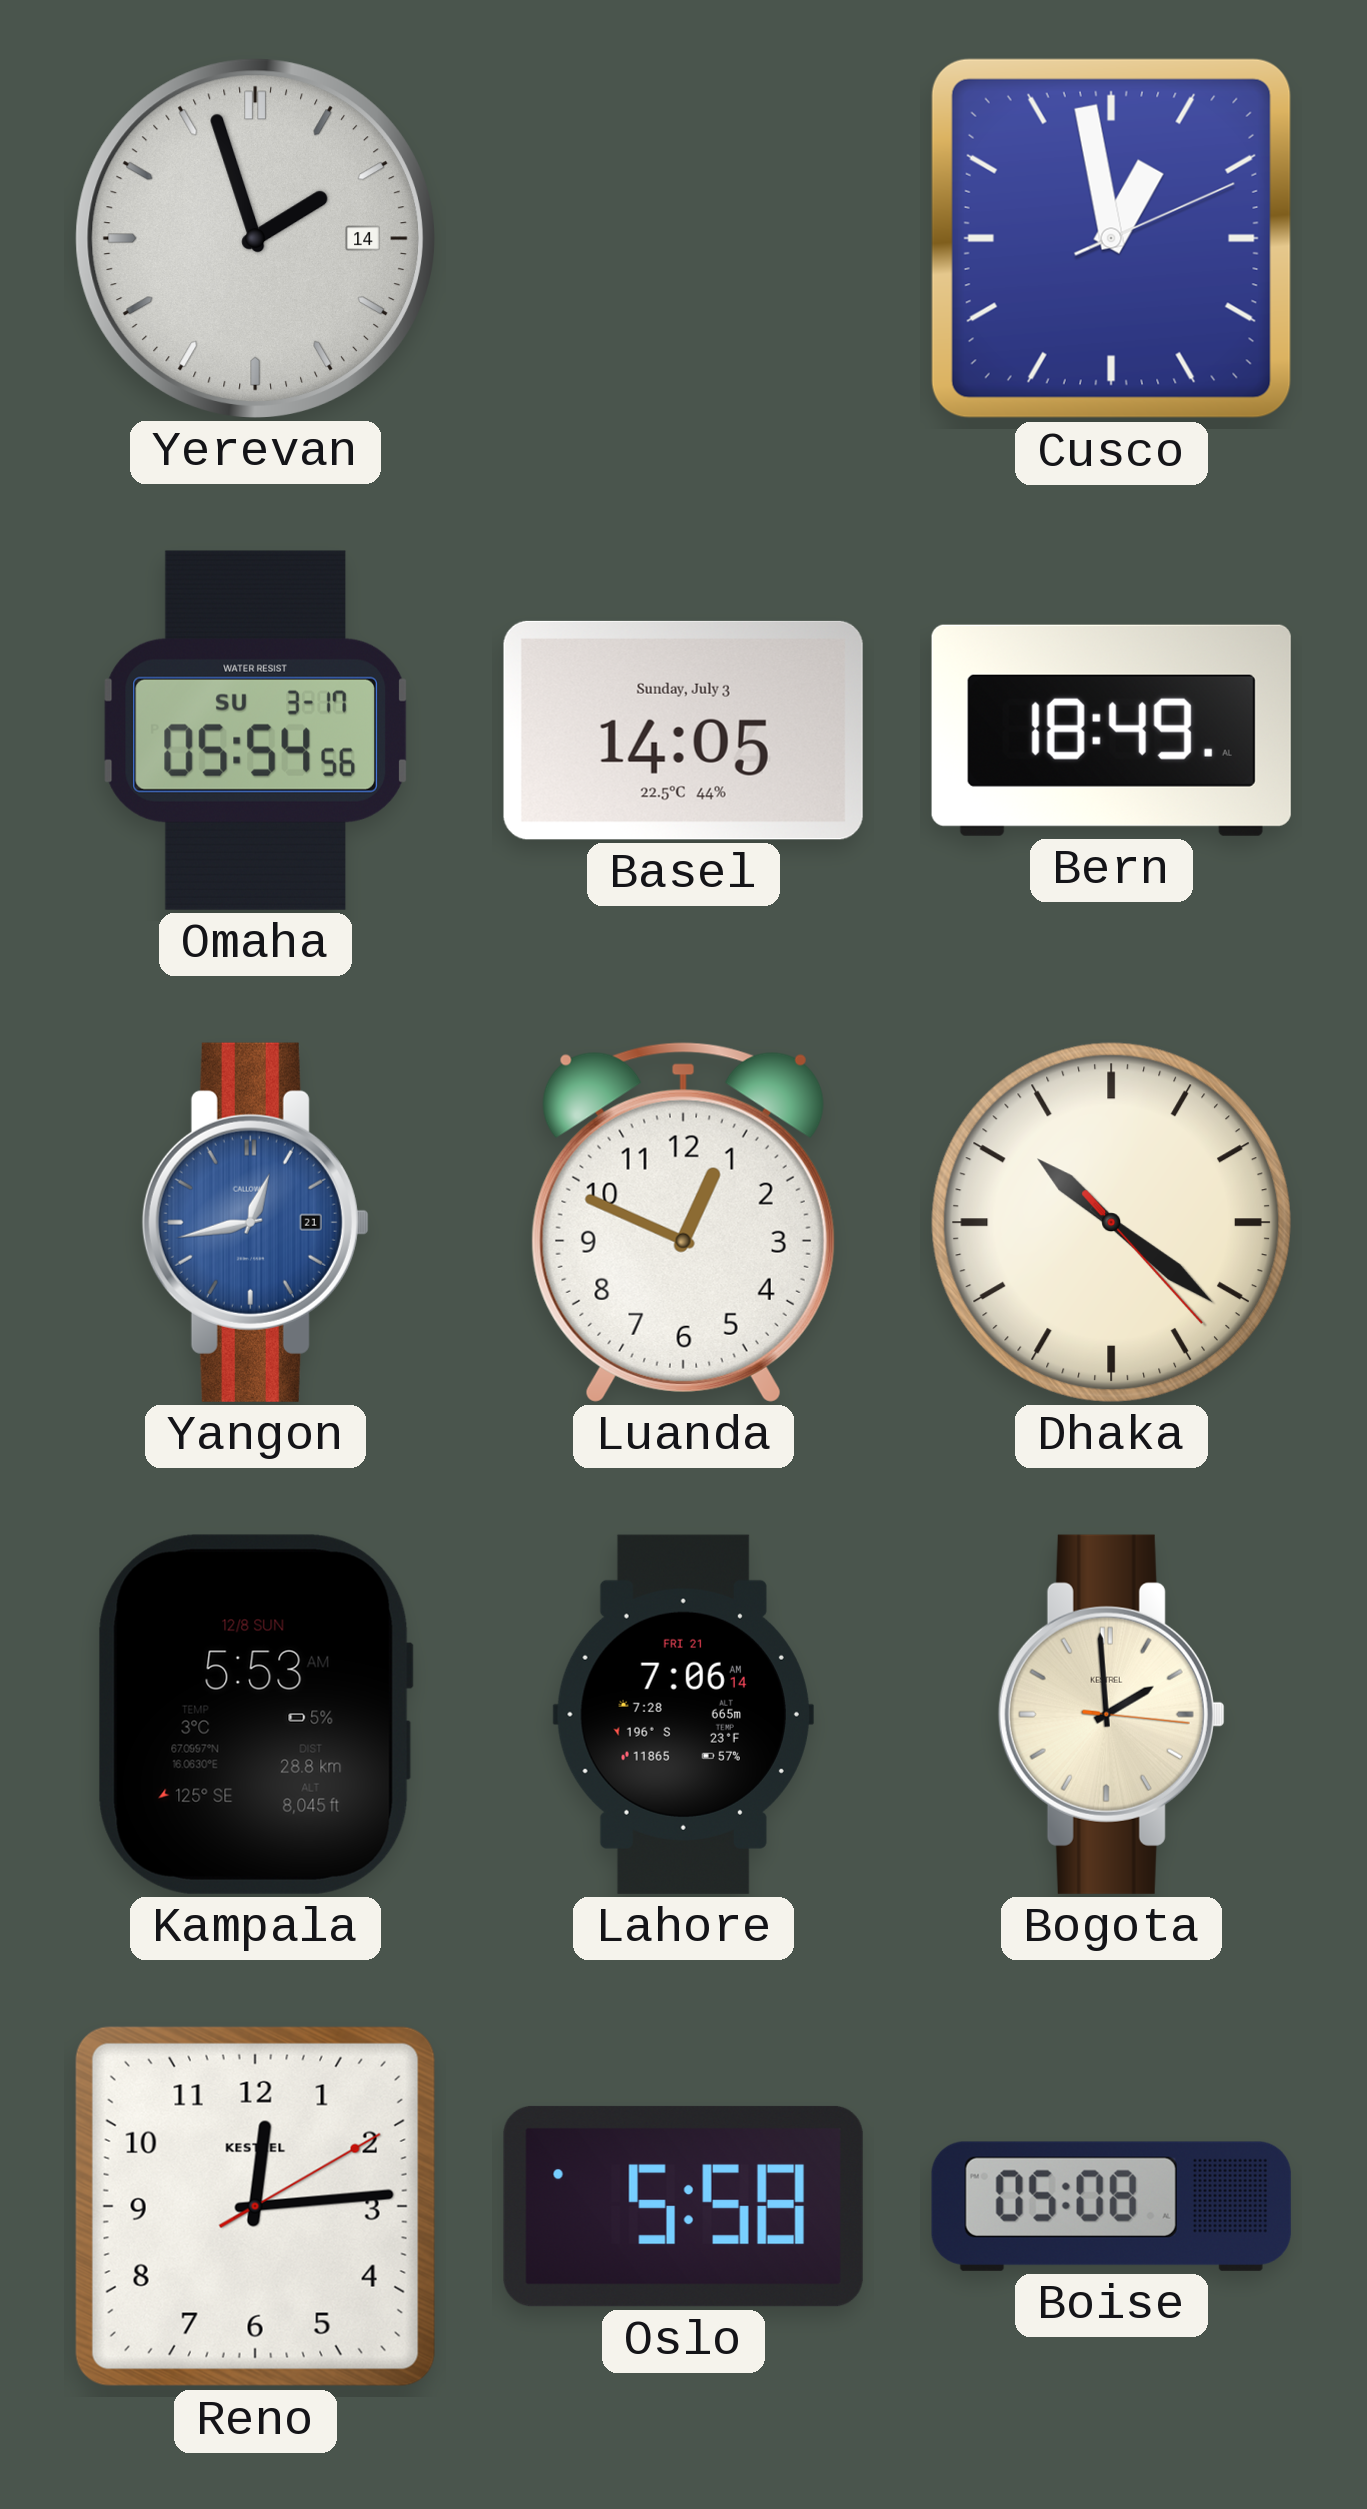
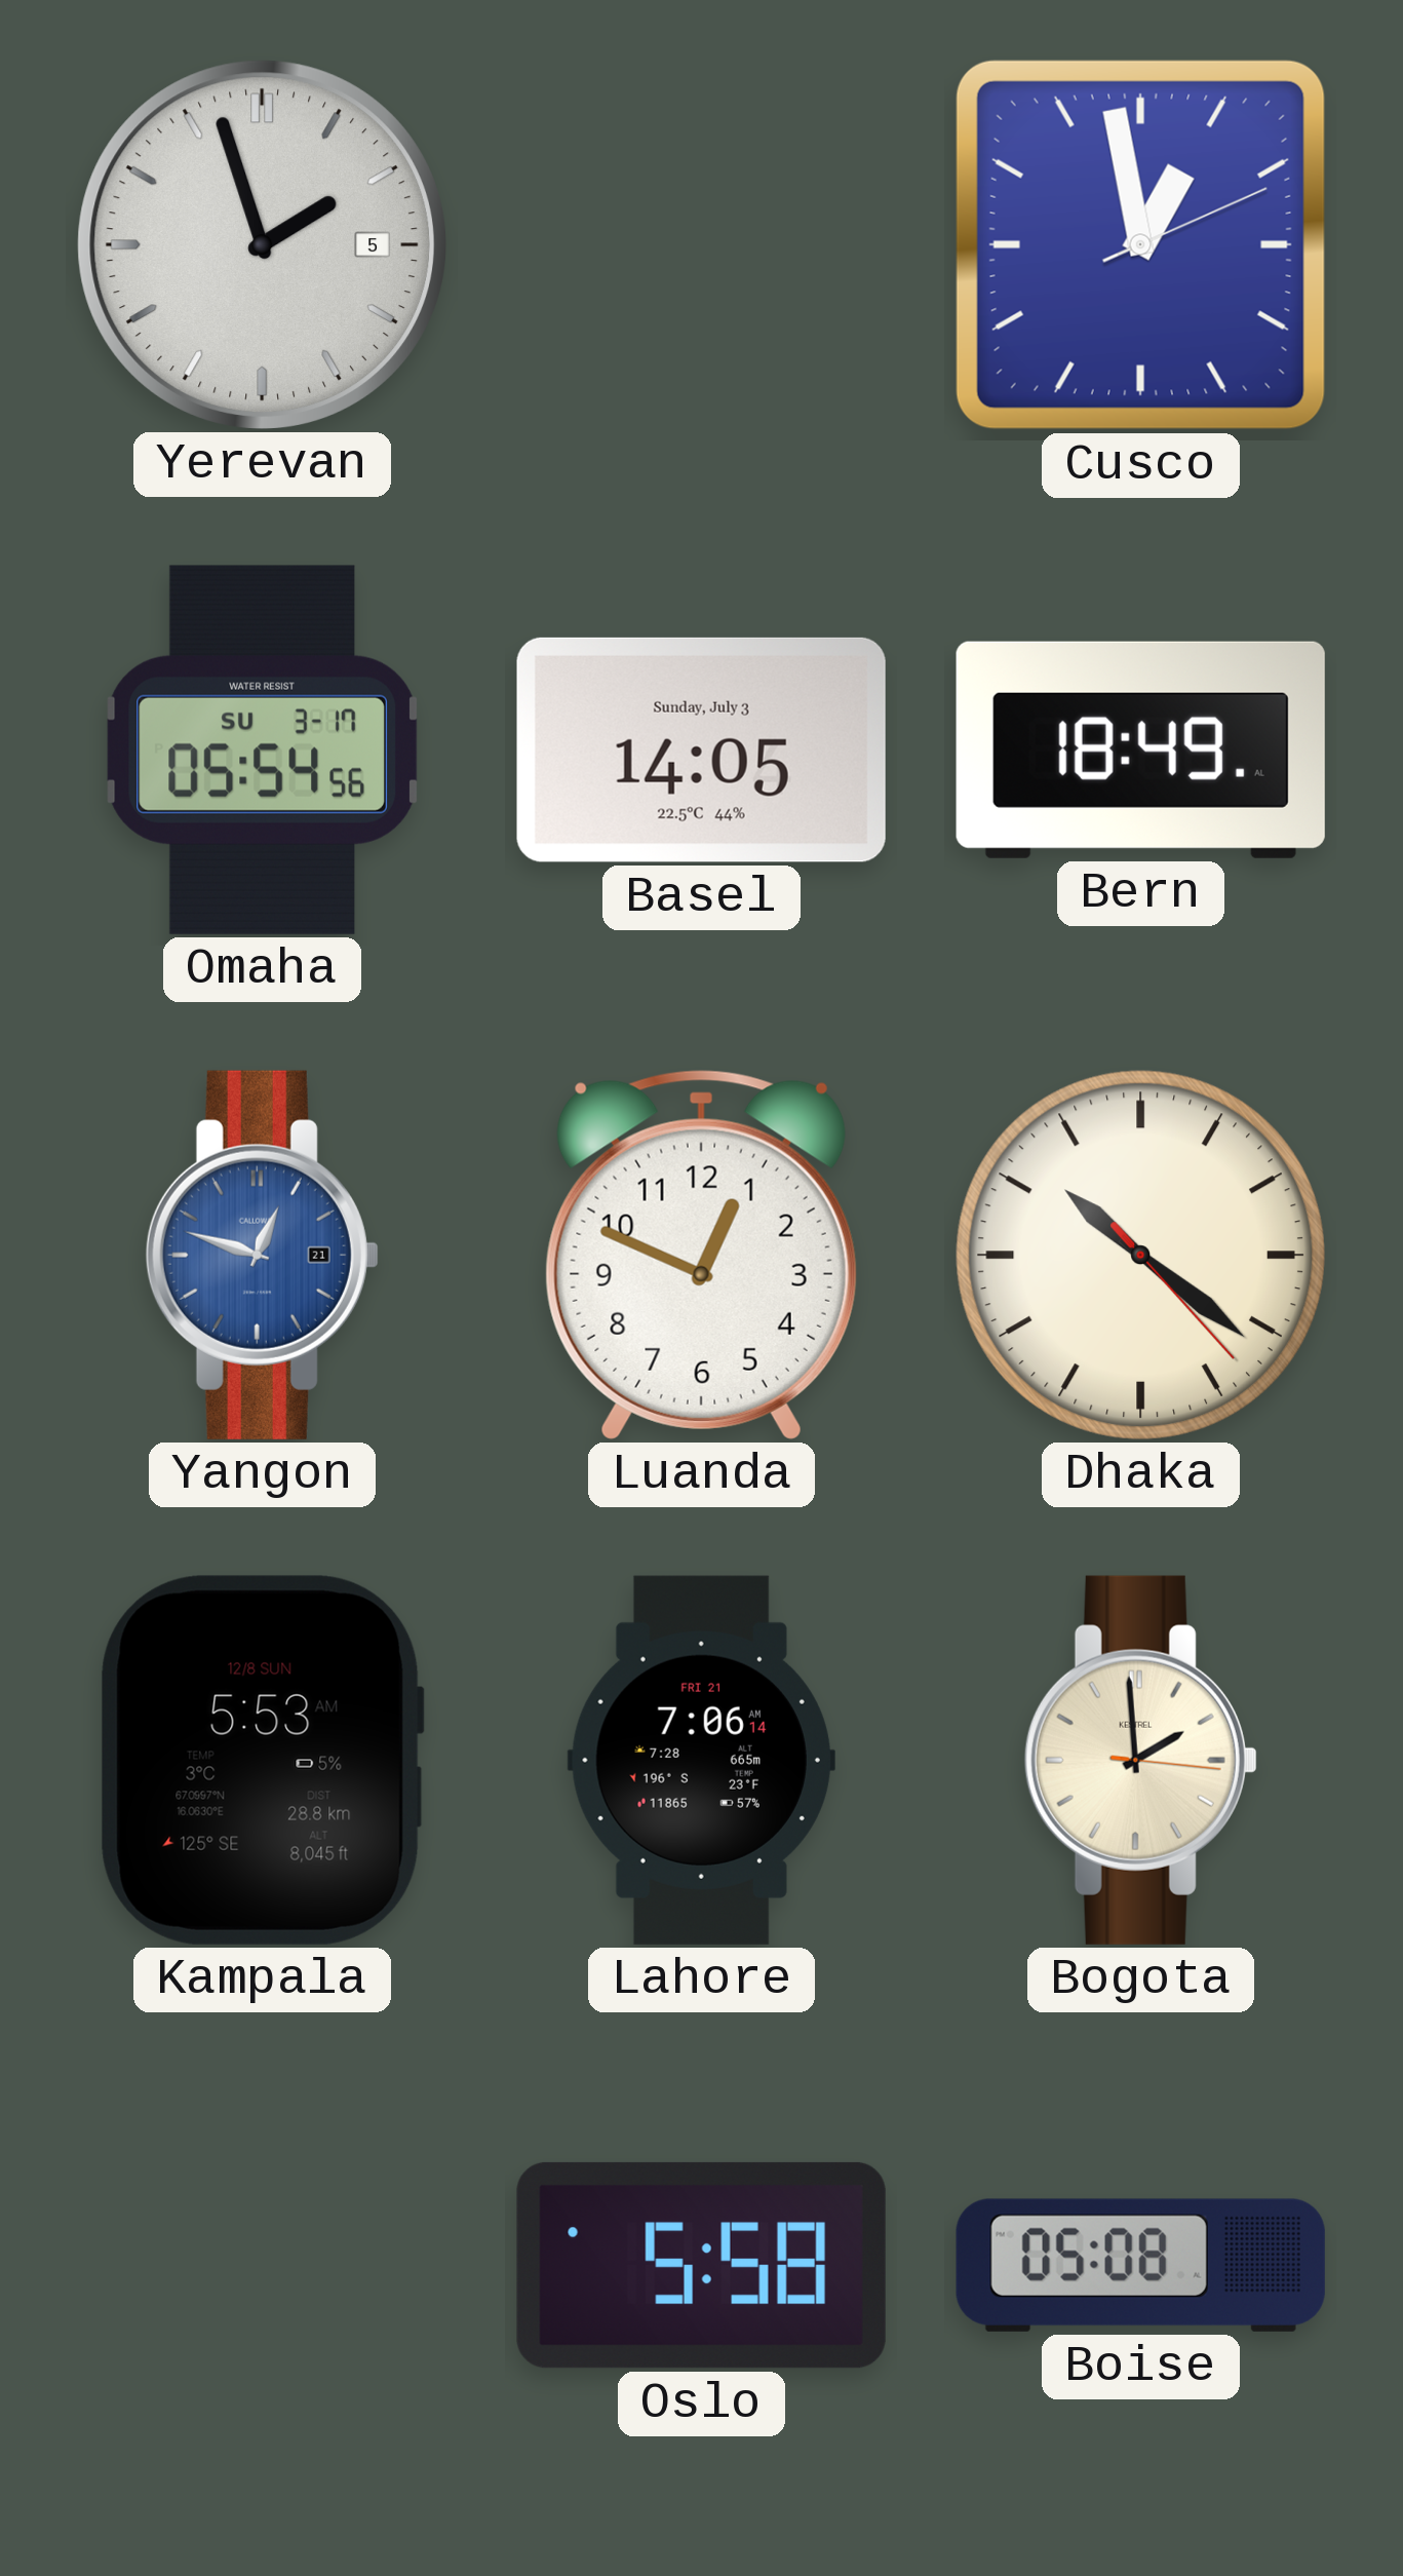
Yerevan date: 14 -> 5 (262, 244)
Yangon: 12:43 -> 12:48 (262, 1255)
Reno: 12:14 -> none (255, 2206)
